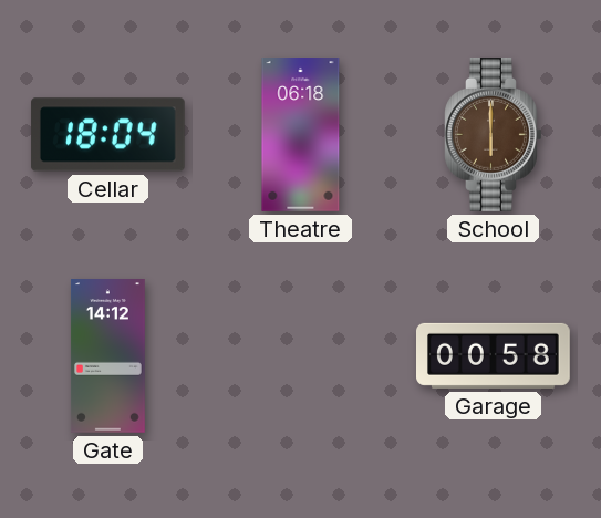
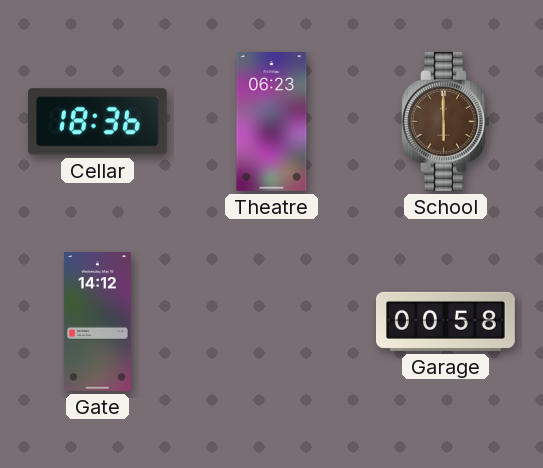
Cellar: 18:04 -> 18:36 (97, 122)
Theatre: 06:18 -> 06:23 (272, 122)
